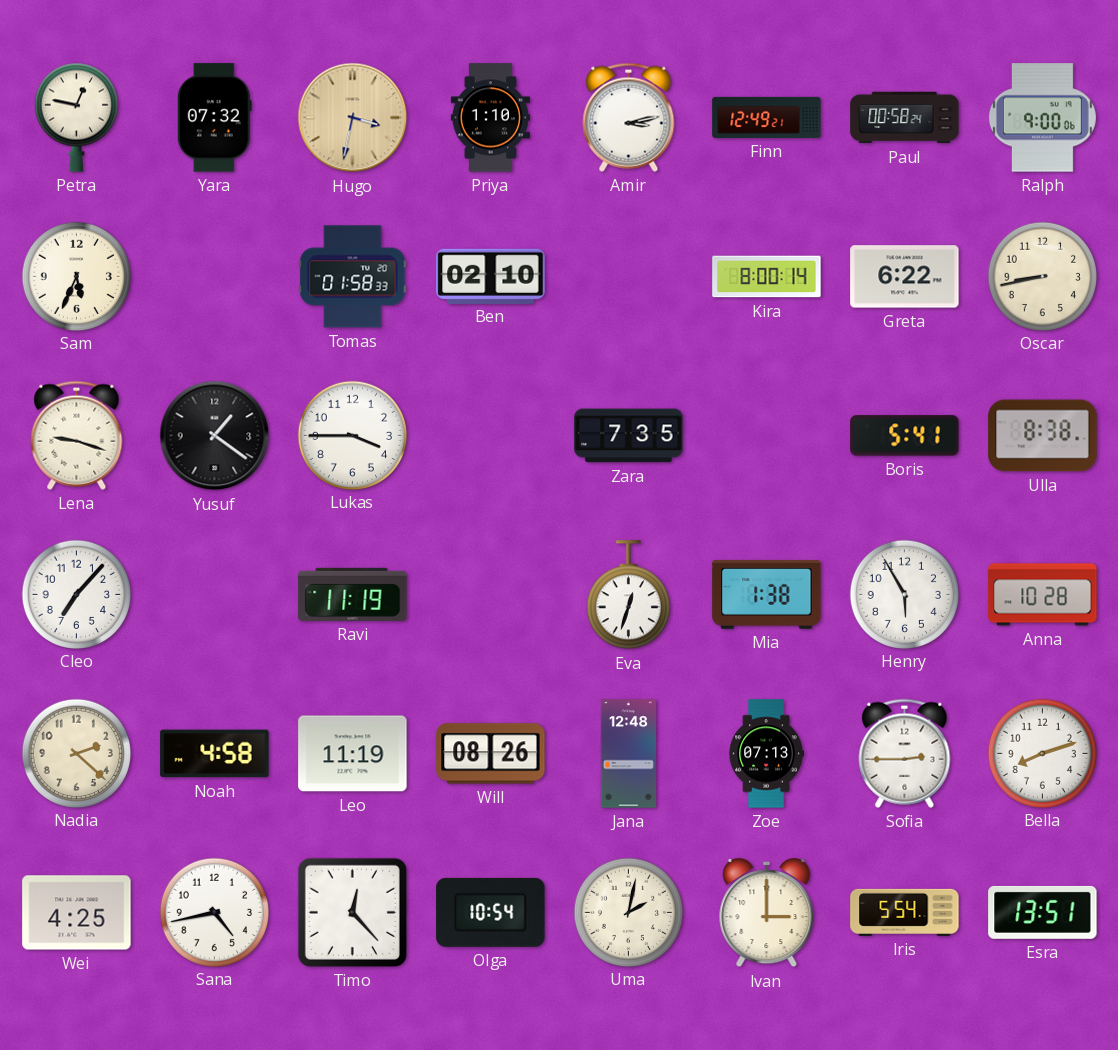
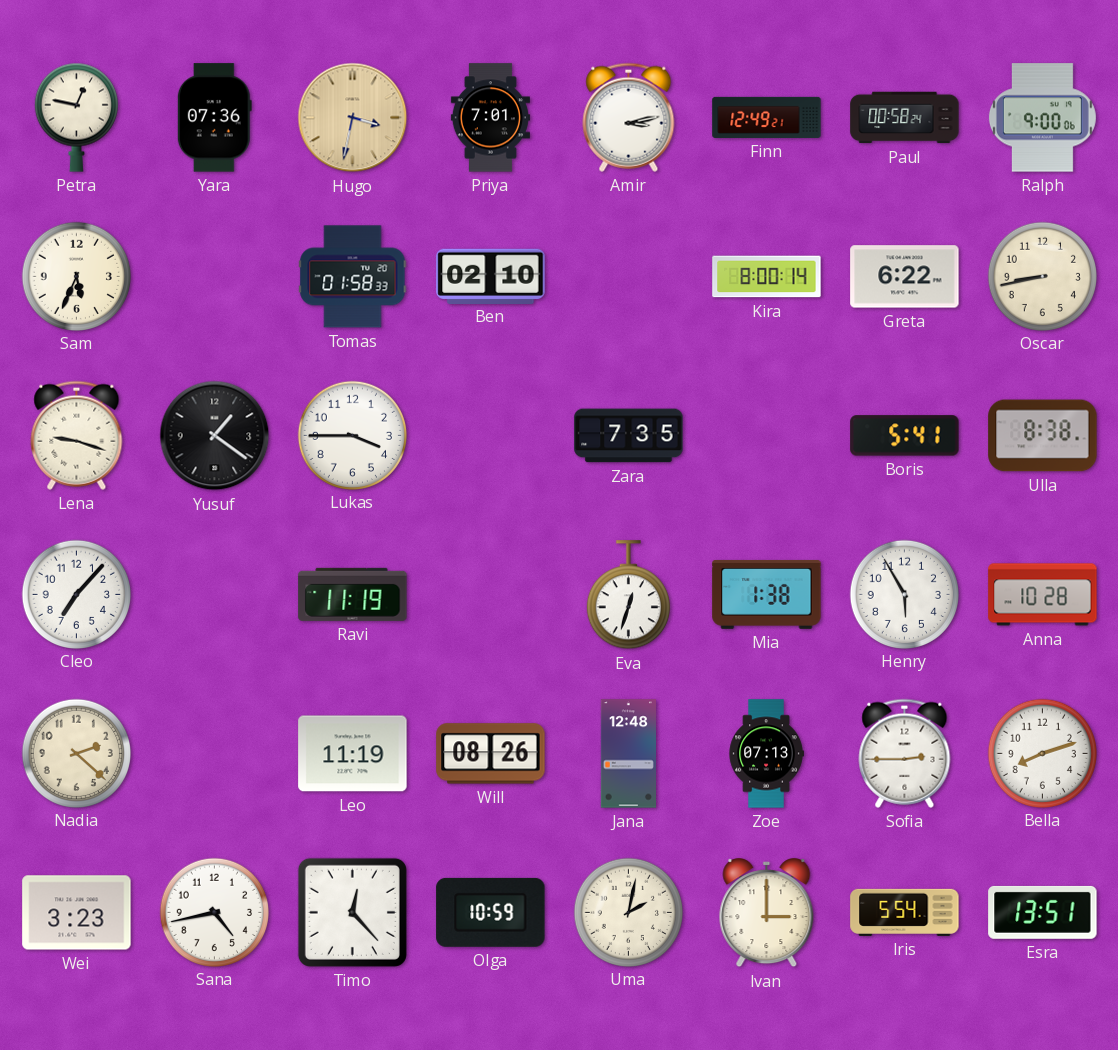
Yara: 07:32 -> 07:36 (214, 118)
Priya: 1:10 -> 7:01 (490, 118)
Noah: 4:58 -> none (215, 754)
Wei: 4:25 -> 3:23 (77, 913)
Olga: 10:54 -> 10:59 (491, 912)
